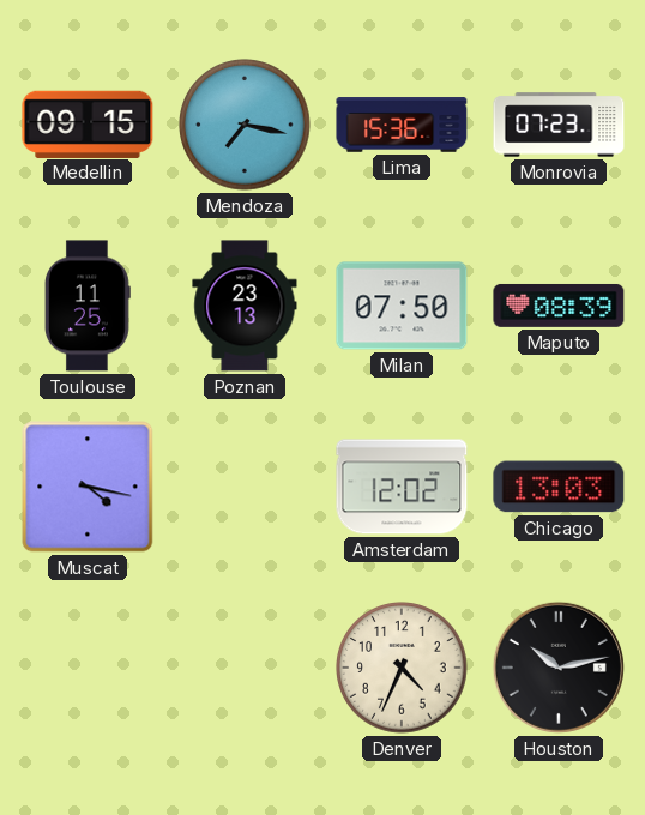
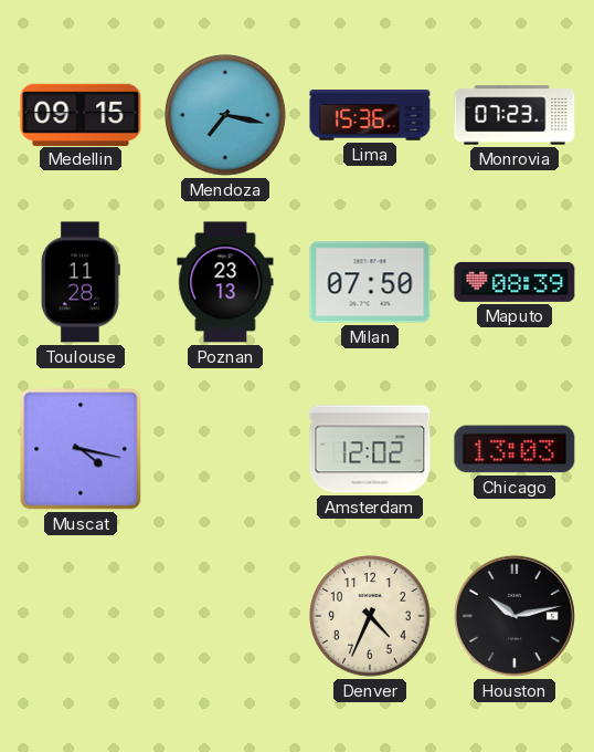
Toulouse: 11:25 -> 11:28 (82, 282)
